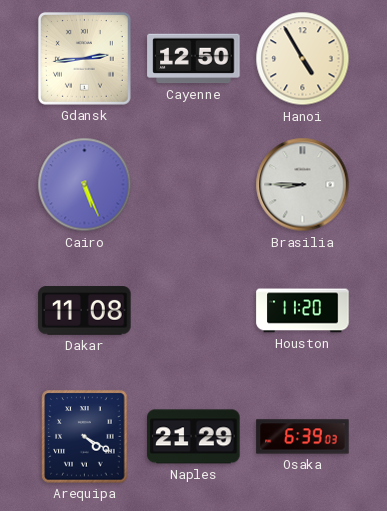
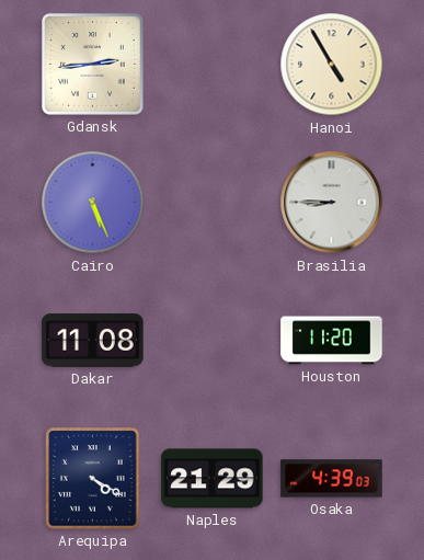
Cayenne: 12:50 -> none (194, 59)
Osaka: 6:39 -> 4:39 (332, 479)
